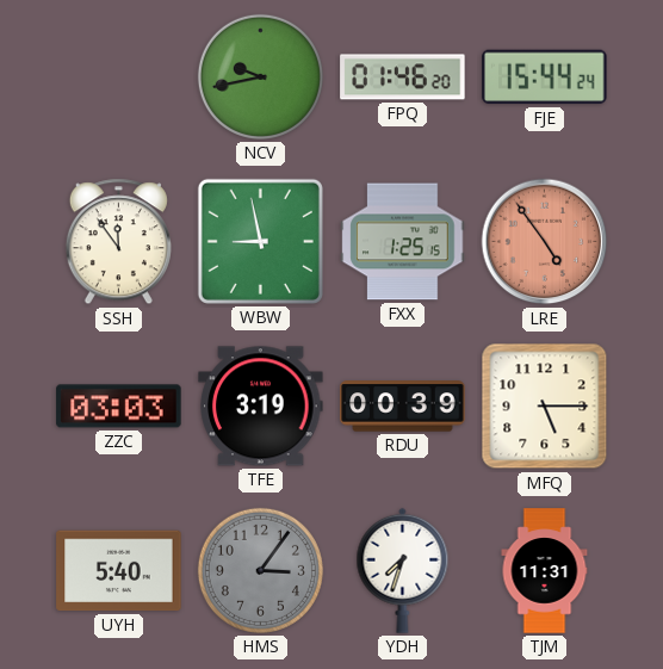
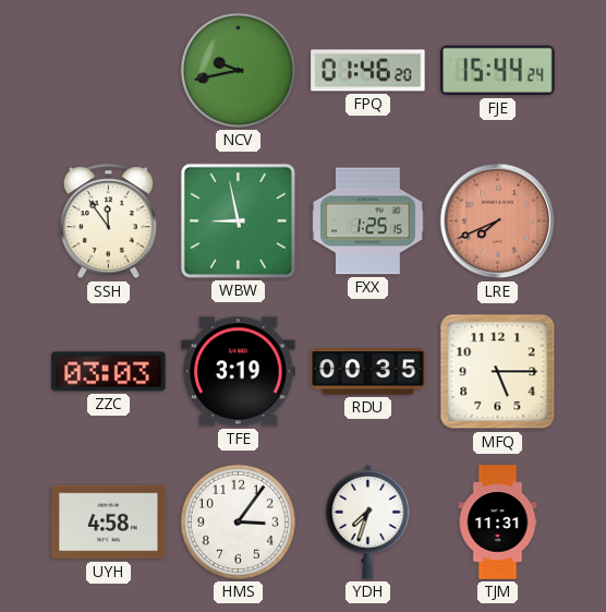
LRE: 4:54 -> 7:41 (498, 221)
RDU: 00:39 -> 00:35 (368, 372)
UYH: 5:40 -> 4:58 (109, 523)
HMS dial: grey -> white (238, 521)
